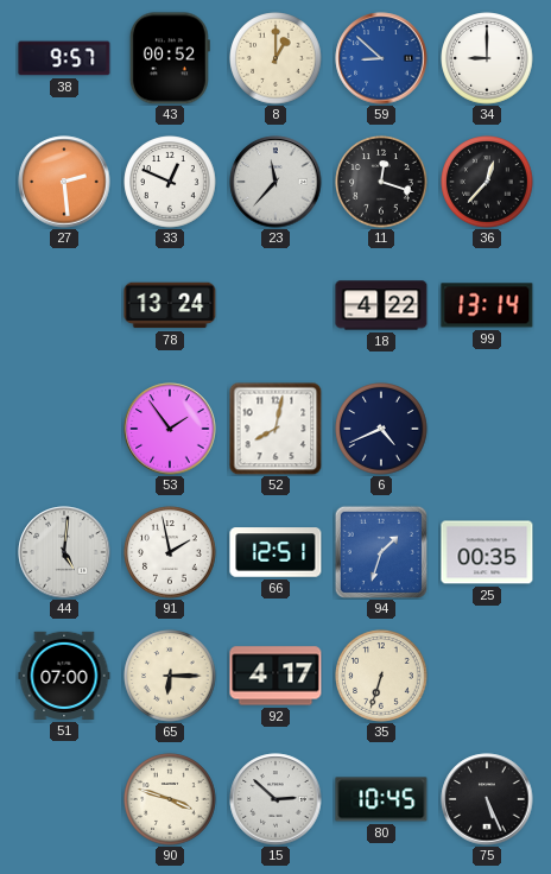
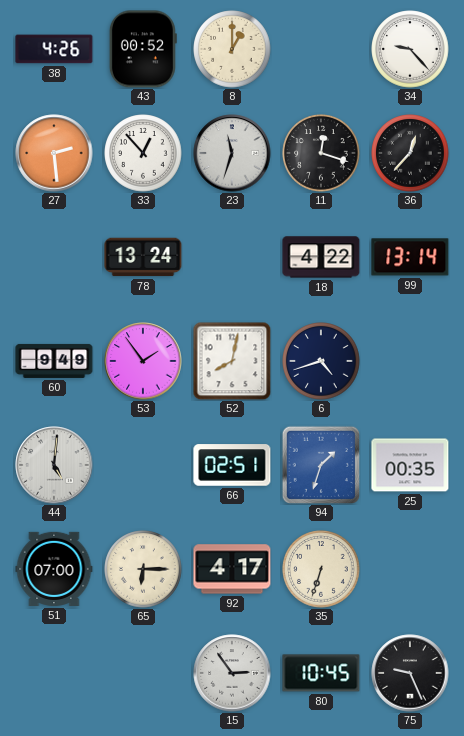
38: 9:57 -> 4:26 (54, 49)
59: 8:52 -> none (381, 58)
34: 9:00 -> 9:23 (410, 49)
33: 12:49 -> 12:53 (143, 153)
23: 11:37 -> 11:33 (232, 153)
60: none -> 9:49 (54, 361)
6: 4:41 -> 4:42 (321, 361)
91: 1:58 -> none (170, 552)
66: 12:51 -> 02:51 (232, 465)
90: 3:48 -> none (170, 799)
15: 2:52 -> 2:54 (232, 673)
75: 5:26 -> 9:26 (410, 673)
